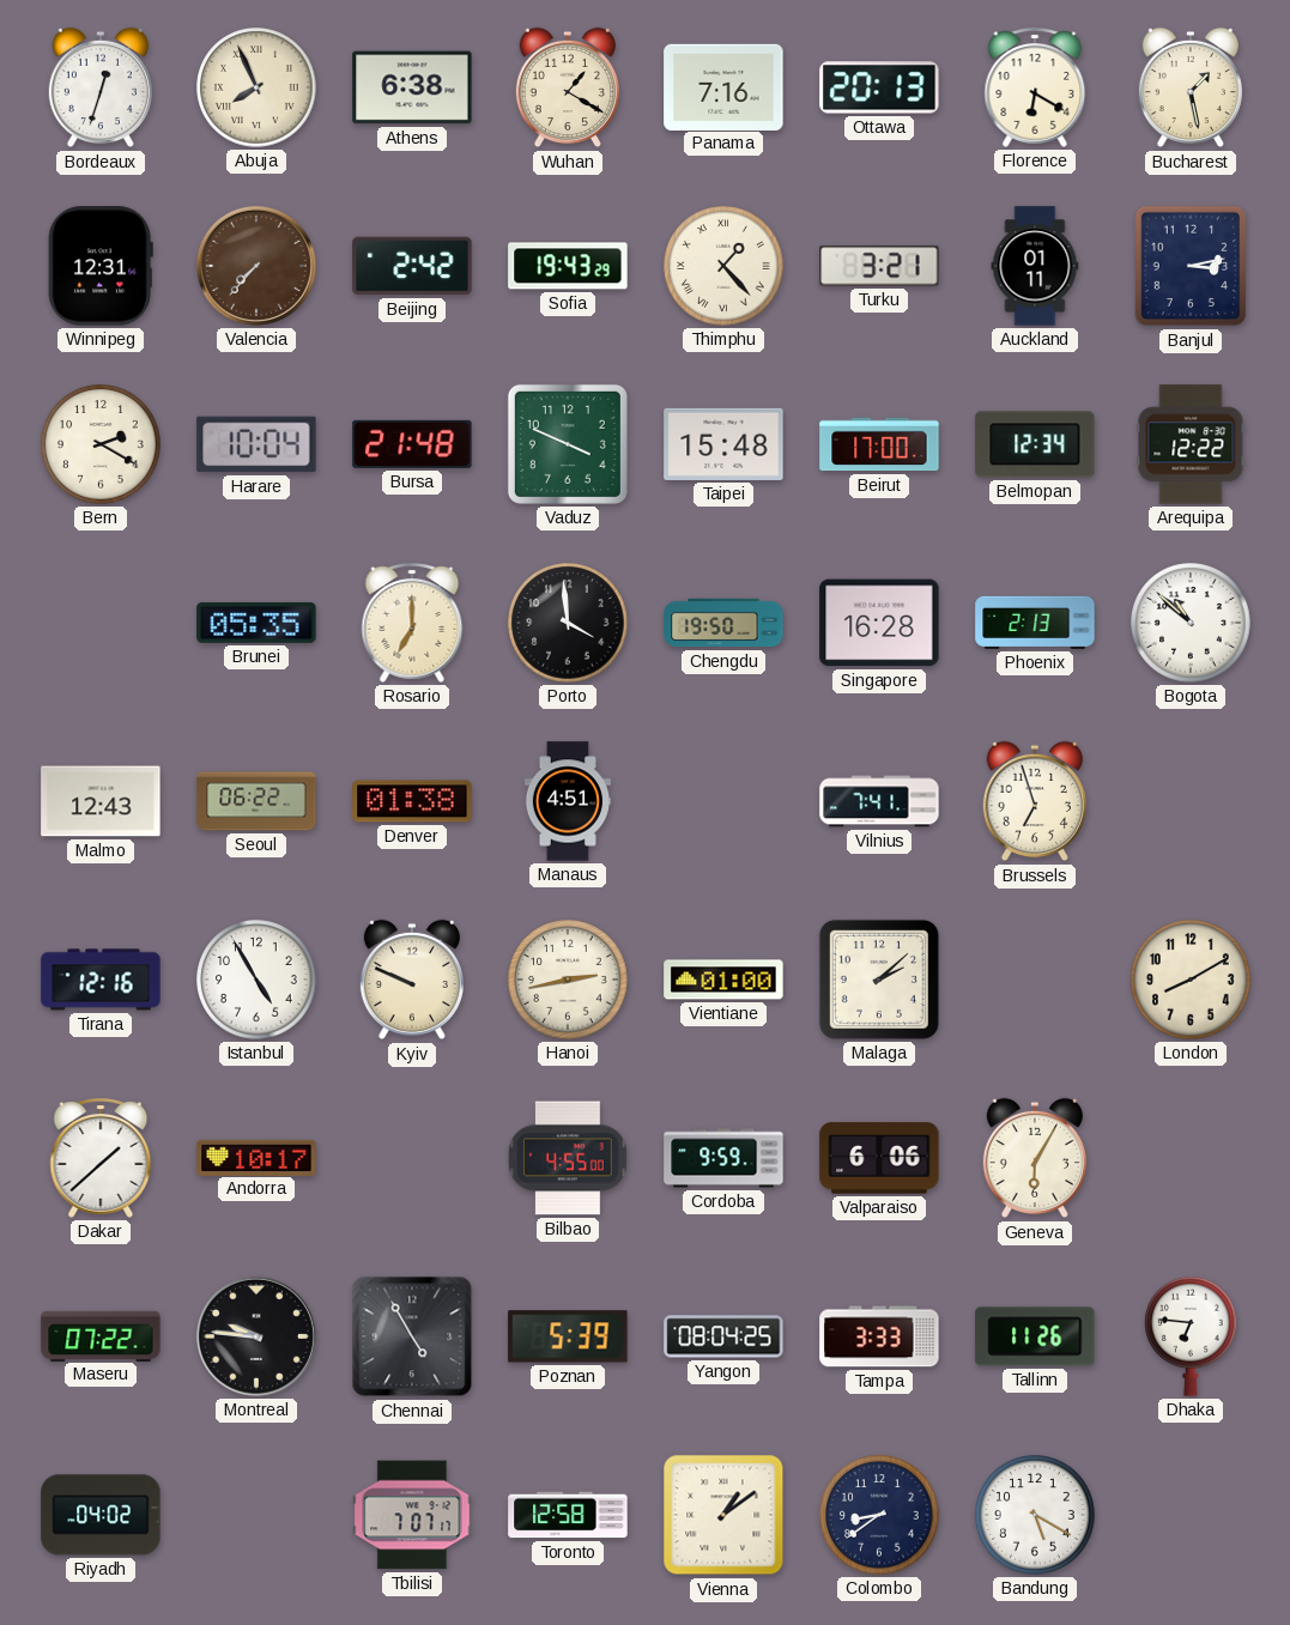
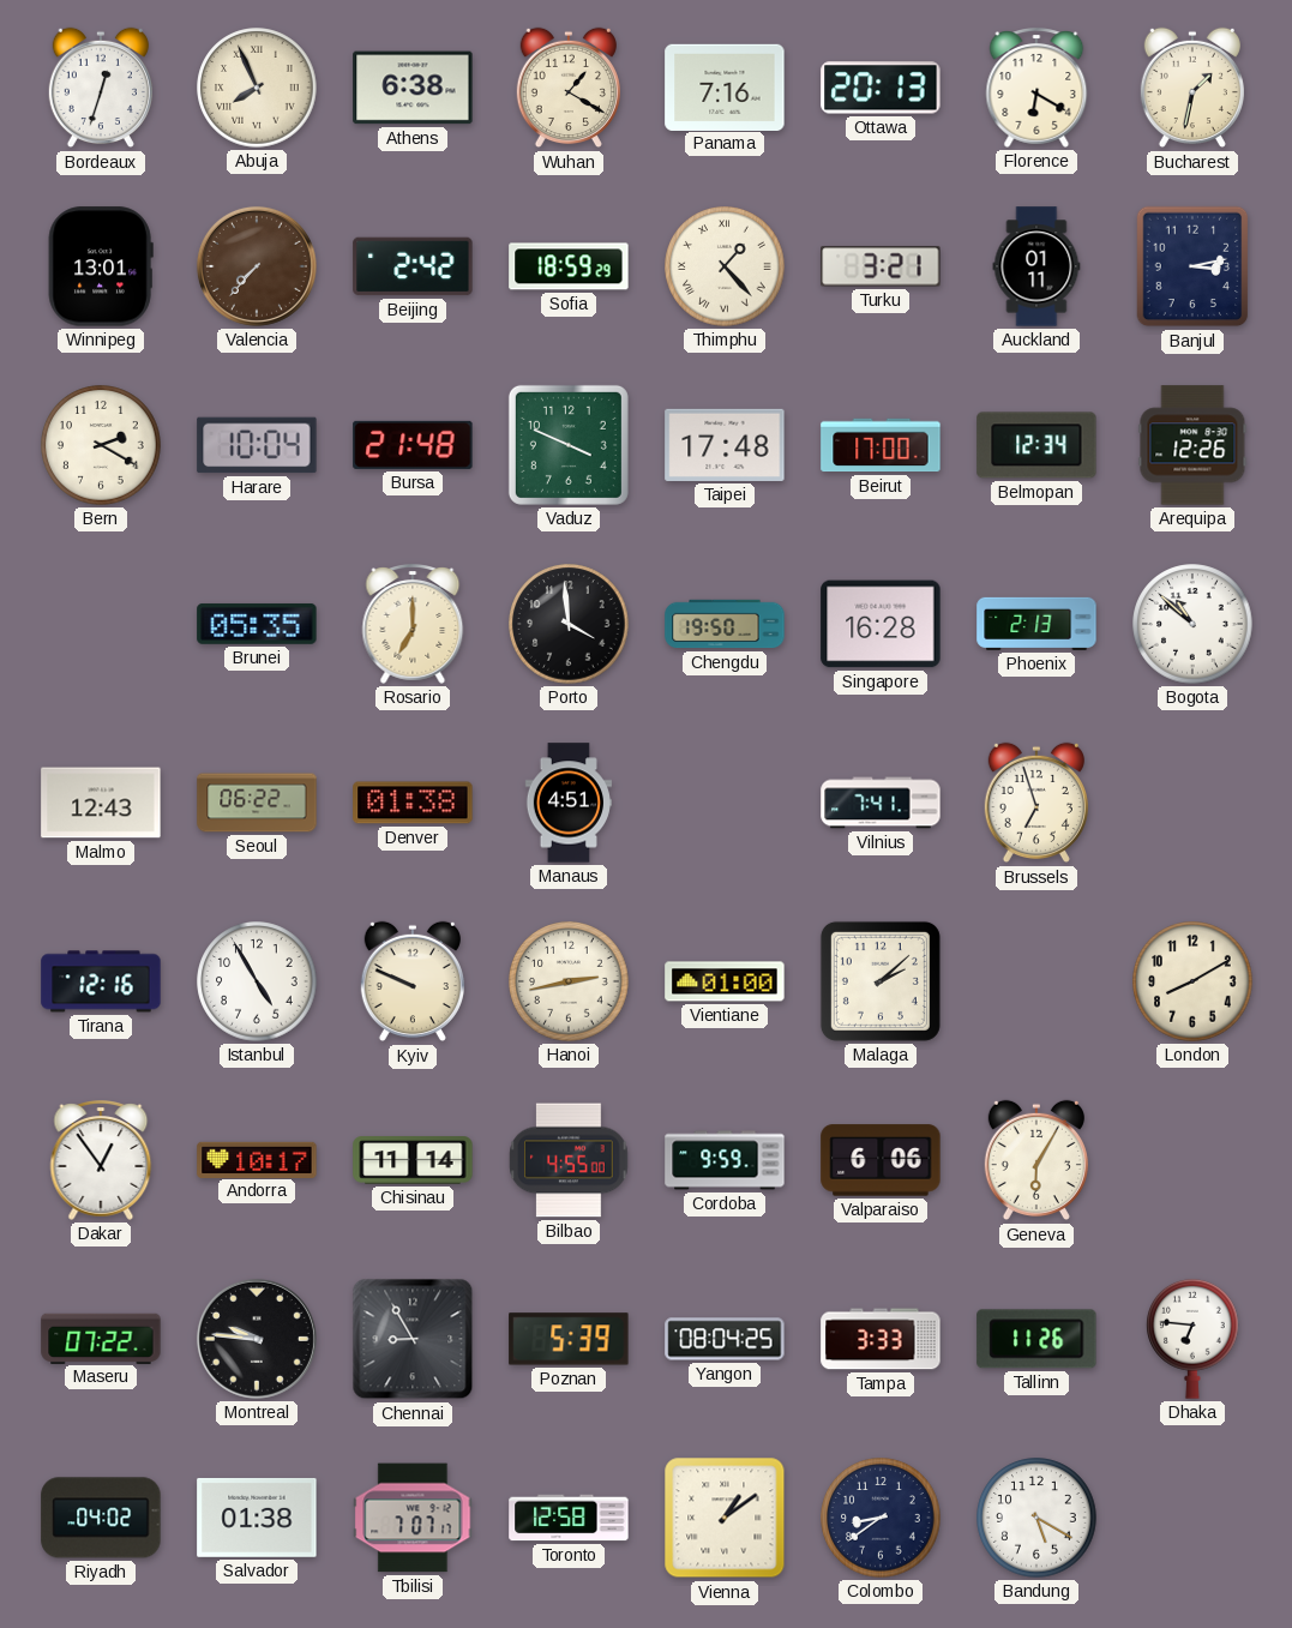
Bucharest: 1:28 -> 1:32 (1192, 88)
Winnipeg: 12:31 -> 13:01 (101, 266)
Sofia: 19:43 -> 18:59 (569, 266)
Taipei: 15:48 -> 17:48 (725, 445)
Arequipa: 12:22 -> 12:26 (1192, 445)
Dakar: 1:38 -> 12:54 (101, 1161)
Chisinau: none -> 11:14 (413, 1160)
Chennai: 4:55 -> 8:55 (413, 1339)
Salvador: none -> 01:38 (257, 1518)
